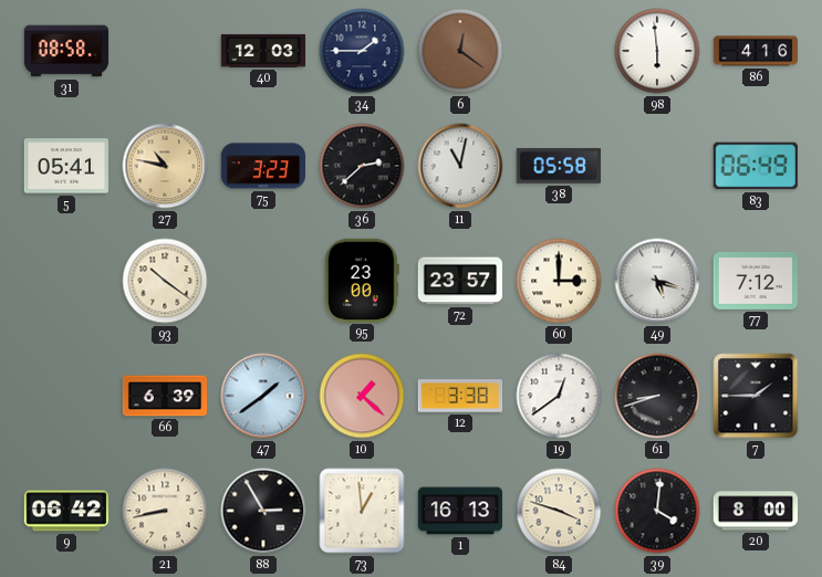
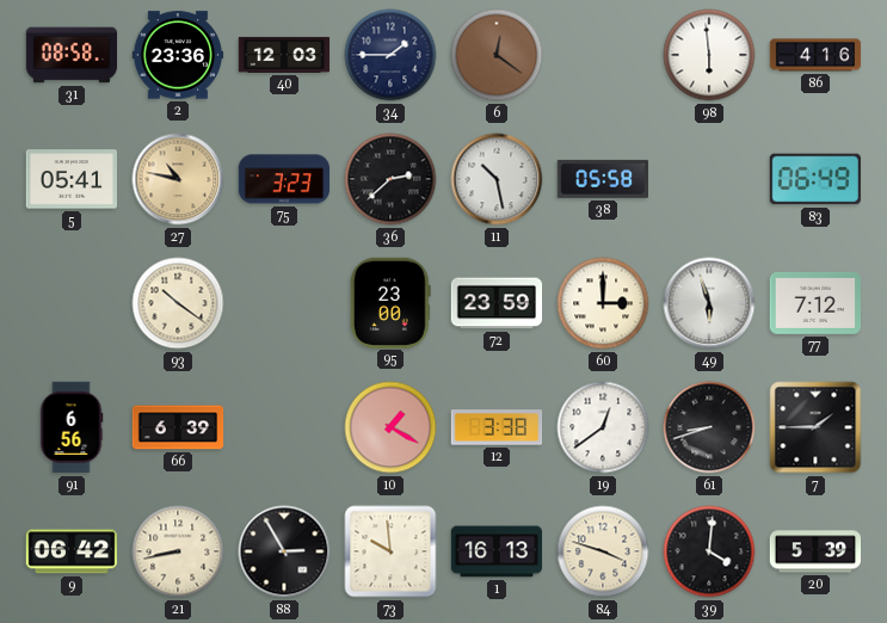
2: none -> 23:36 (178, 55)
11: 11:02 -> 10:28 (497, 179)
72: 23:57 -> 23:59 (497, 303)
49: 5:18 -> 5:57 (709, 303)
91: none -> 6:56 (72, 427)
47: 1:39 -> none (263, 396)
10: 1:22 -> 1:20 (390, 427)
73: 12:59 -> 9:59 (390, 551)
20: 8:00 -> 5:39 (815, 551)
